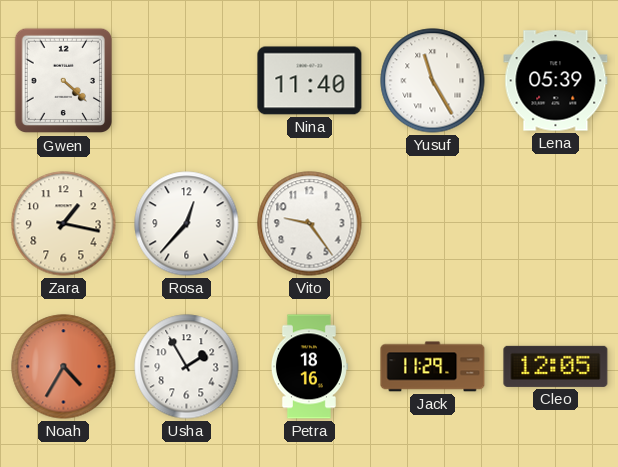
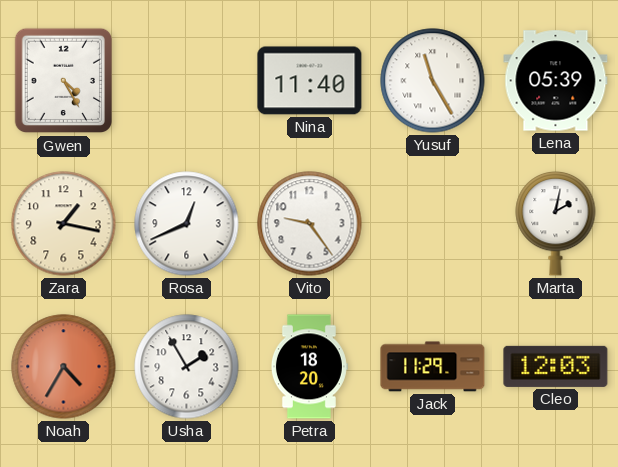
Gwen: 4:22 -> 4:25 (63, 81)
Rosa: 12:37 -> 12:41 (187, 224)
Marta: none -> 2:02 (556, 223)
Petra: 18:16 -> 18:20 (309, 367)
Cleo: 12:05 -> 12:03 (556, 366)
